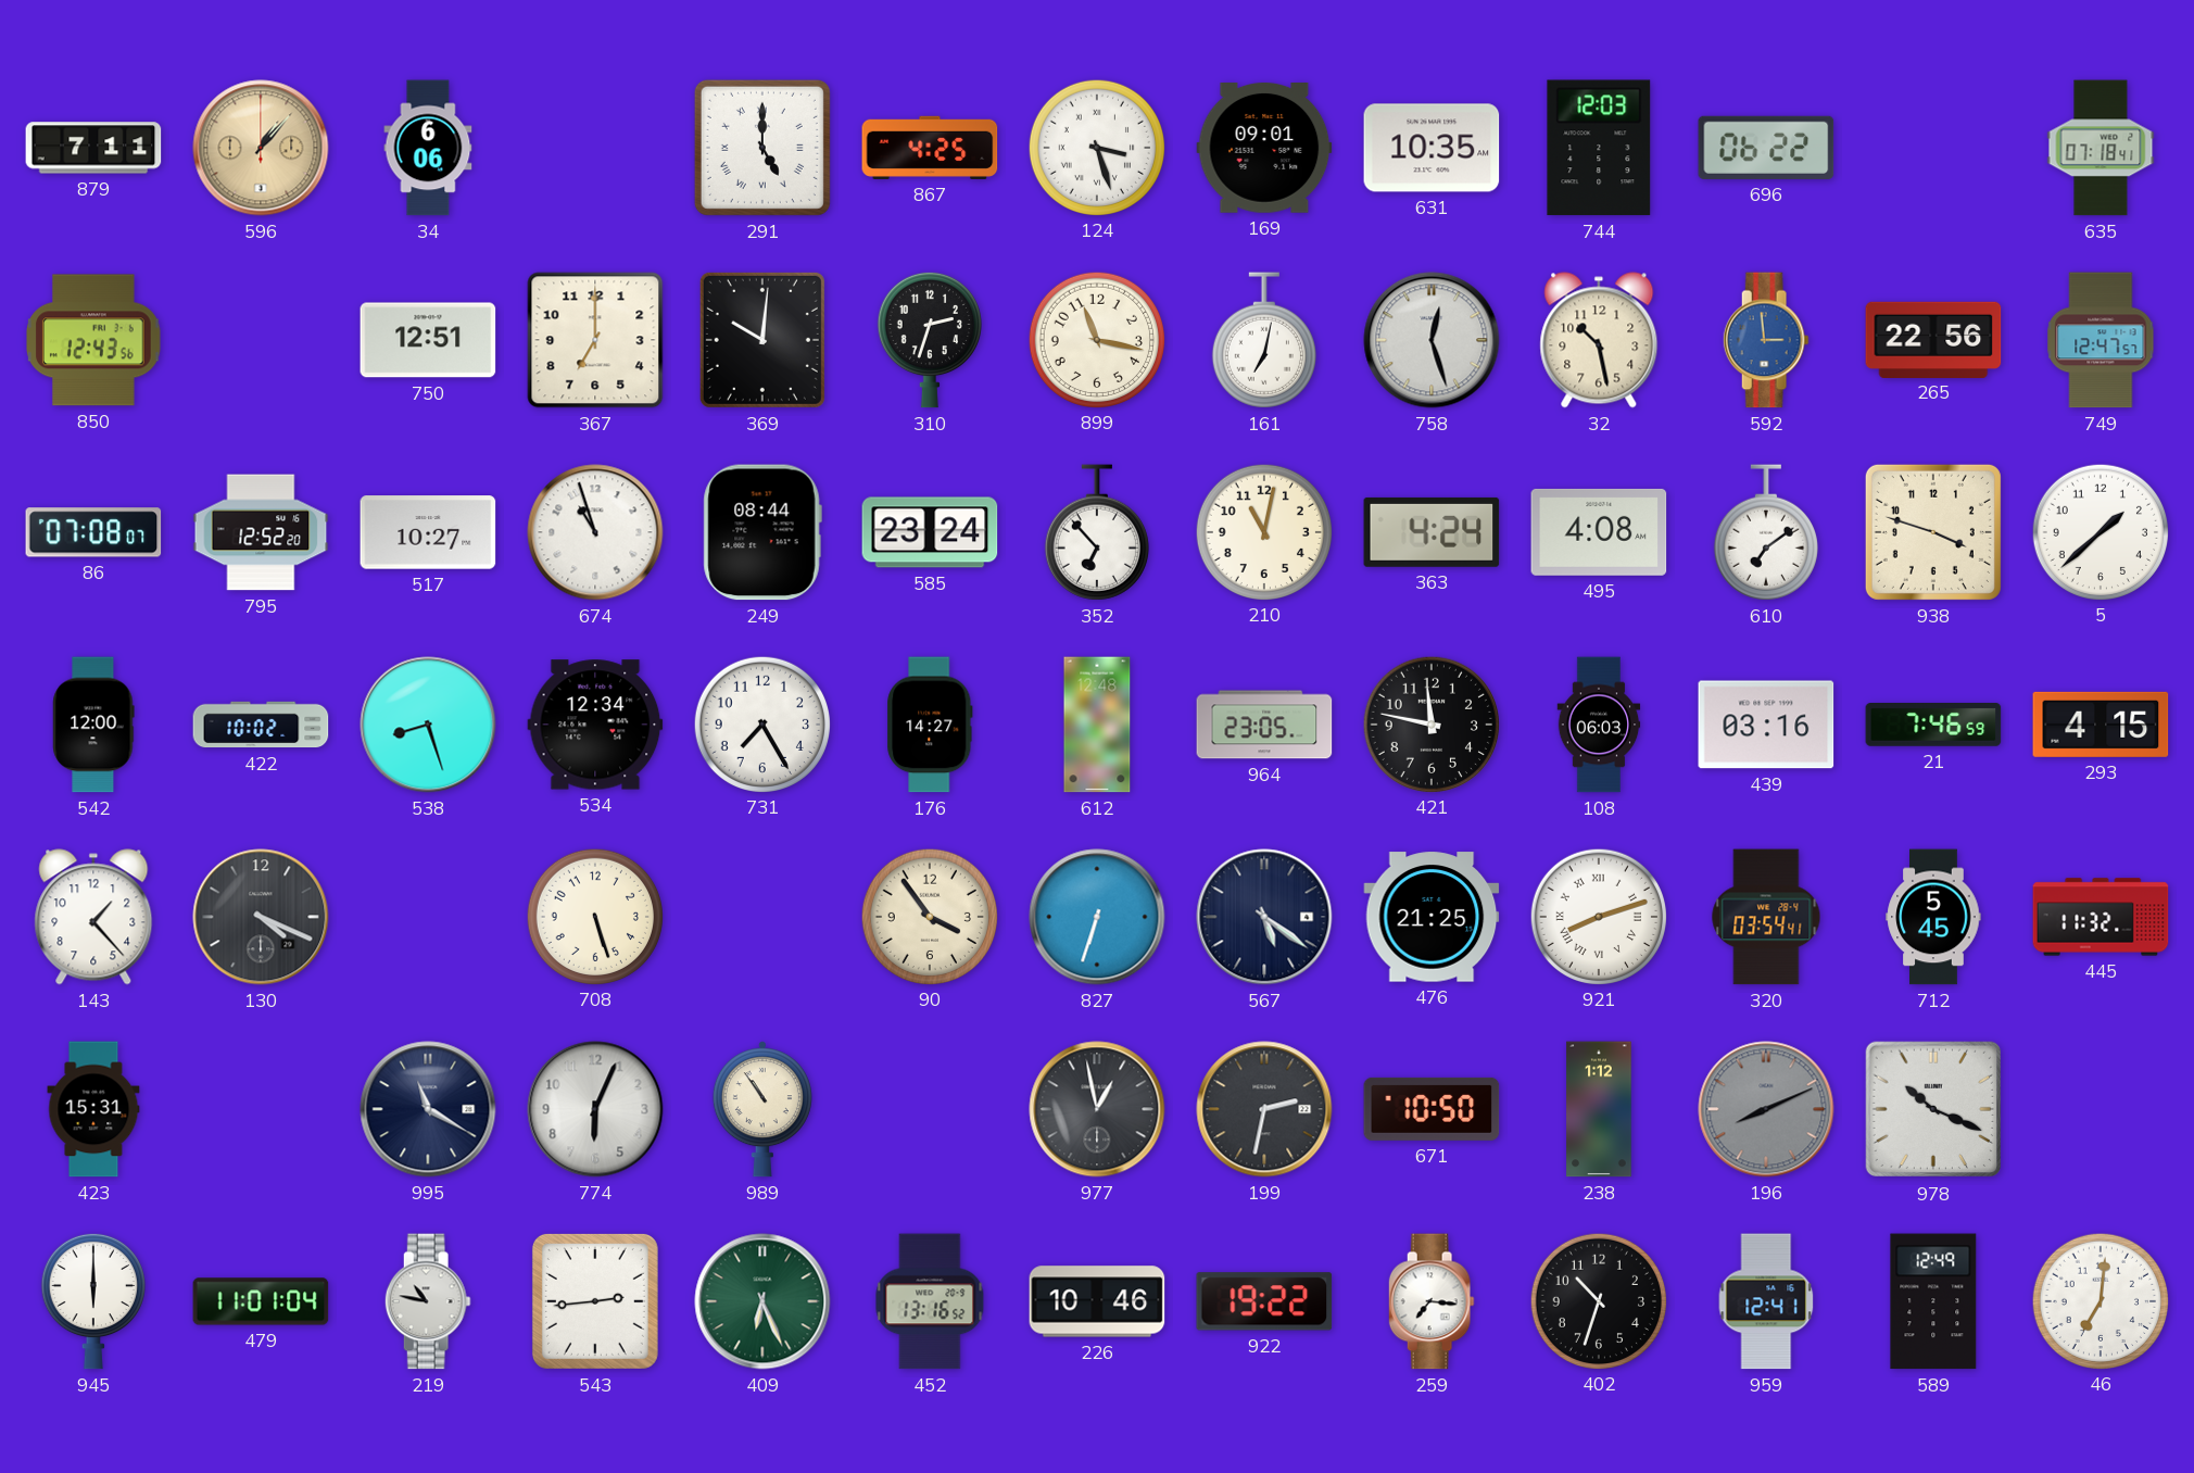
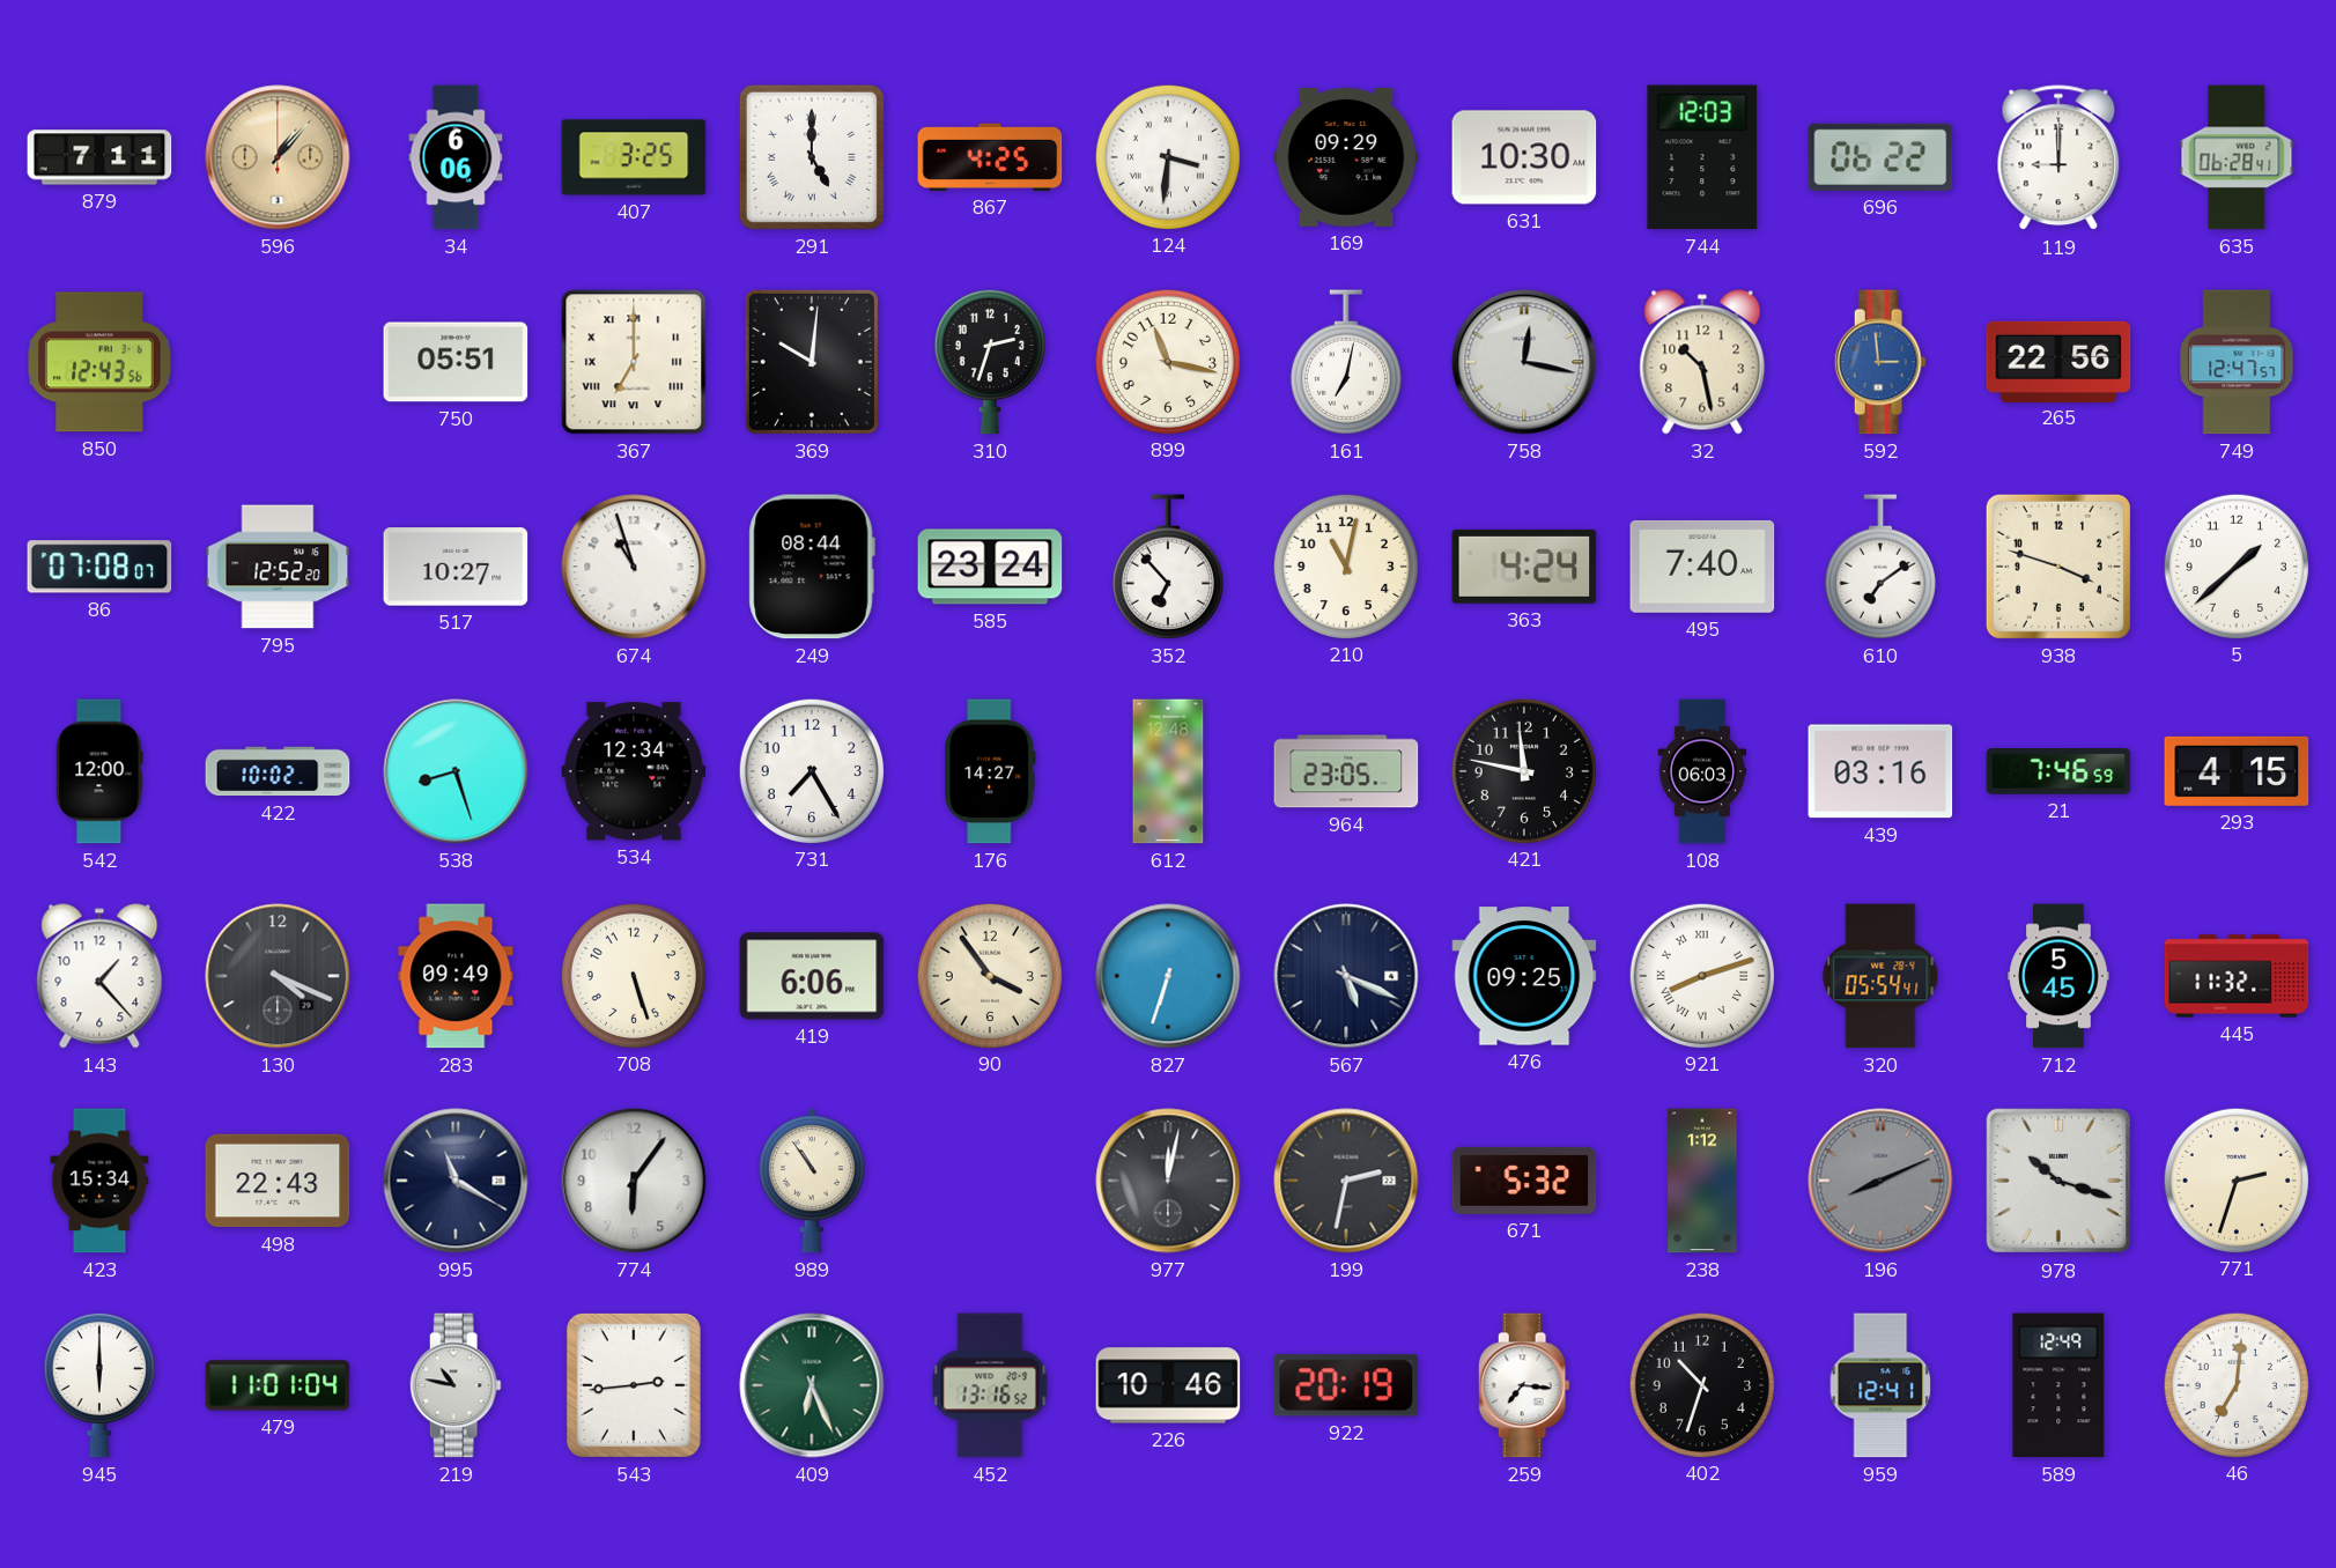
407: none -> 3:25 (634, 157)
124: 3:27 -> 3:31 (1167, 156)
169: 09:01 -> 09:29 (1346, 158)
631: 10:35 -> 10:30 (1524, 157)
119: none -> 9:00 (2058, 158)
635: 07:18 -> 06:28 (2237, 157)
750: 12:51 -> 05:51 (456, 362)
367 numerals: Arabic -> Roman (634, 362)
758: 12:27 -> 12:17 (1524, 362)
495: 4:08 -> 7:40 (1702, 567)
283: none -> 09:49 (456, 976)
419: none -> 6:06 (812, 976)
567: 5:21 -> 5:19 (1346, 976)
476: 21:25 -> 09:25 (1524, 976)
320: 03:54 -> 05:54 (1880, 976)
423: 15:31 -> 15:34 (99, 1181)
498: none -> 22:43 (278, 1181)
774: 6:04 -> 6:06 (634, 1181)
977: 12:58 -> 12:02 (1168, 1181)
671: 10:50 -> 5:32 (1524, 1181)
978: 10:19 -> 10:18 (2058, 1181)
771: none -> 2:33 (2235, 1179)
922: 19:22 -> 20:19 (1346, 1385)
